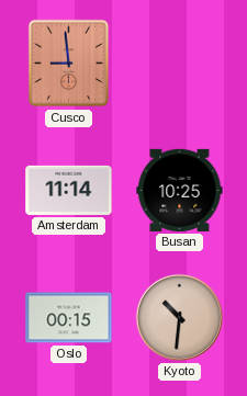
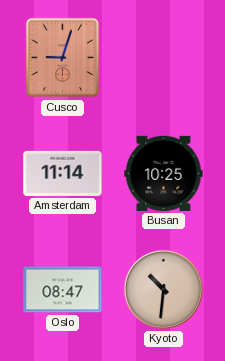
Cusco: 8:59 -> 9:03 (63, 58)
Oslo: 00:15 -> 08:47 (63, 290)
